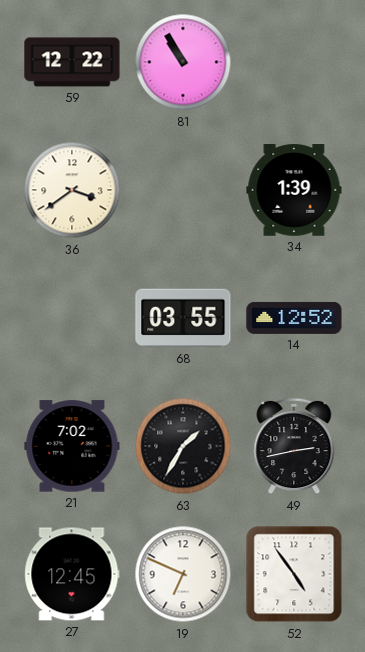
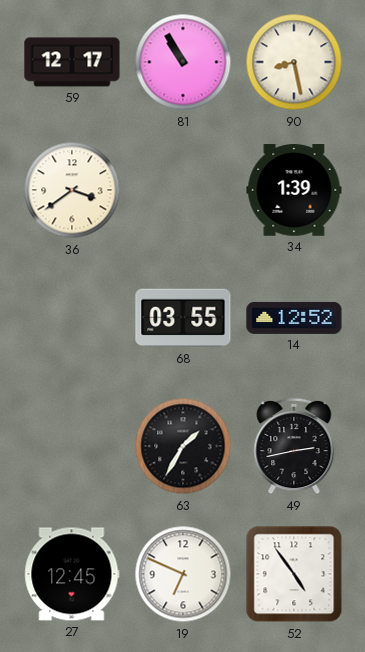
59: 12:22 -> 12:17 (72, 62)
90: none -> 8:28 (294, 62)
21: 7:02 -> none (72, 446)
